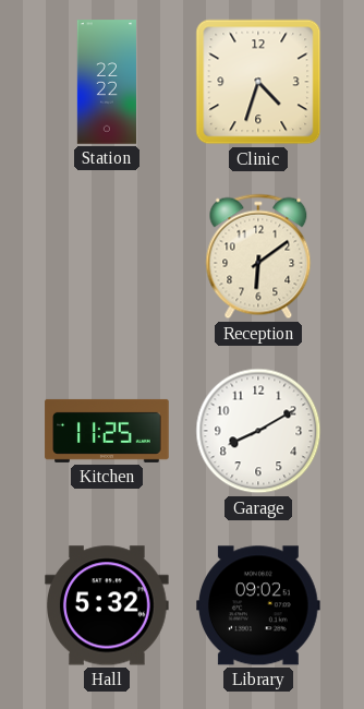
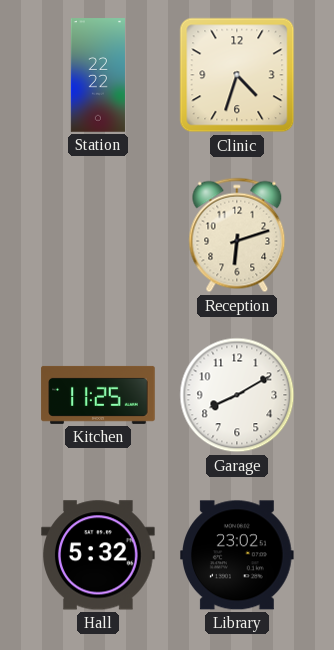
Reception: 6:09 -> 6:12 (237, 235)
Library: 09:02 -> 23:02 (238, 555)
